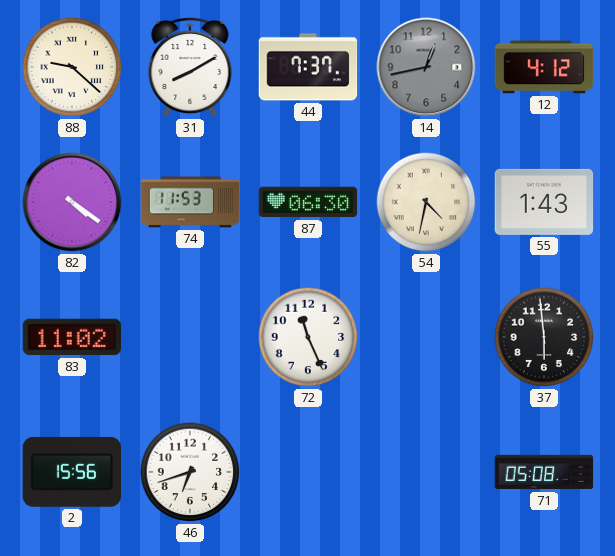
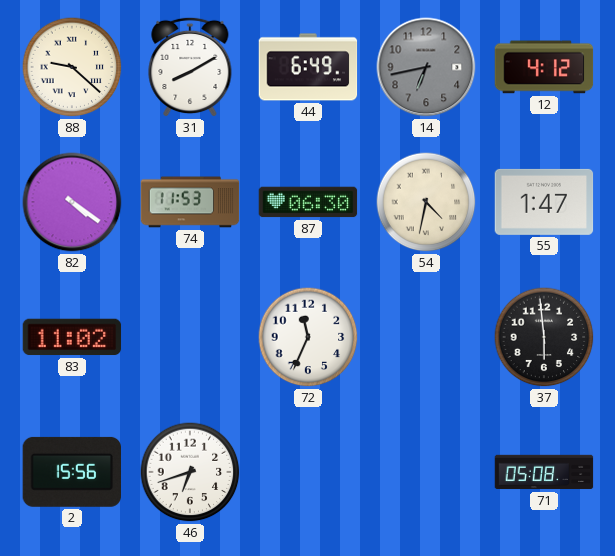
44: 7:37 -> 6:49 (308, 67)
14: 12:43 -> 6:43 (426, 67)
55: 1:43 -> 1:47 (544, 202)
72: 11:26 -> 11:34 (308, 337)
